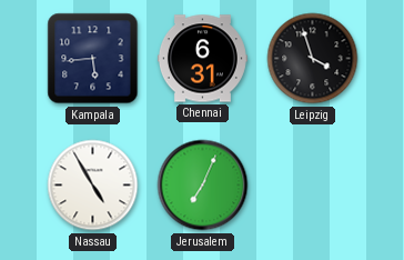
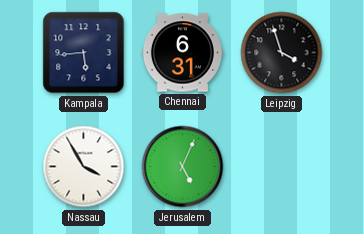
Nassau: 4:55 -> 3:55 (84, 167)
Jerusalem: 7:04 -> 5:04 (183, 167)
